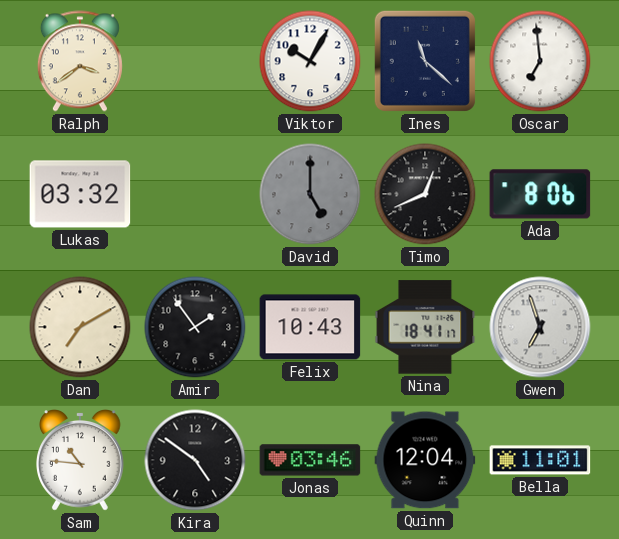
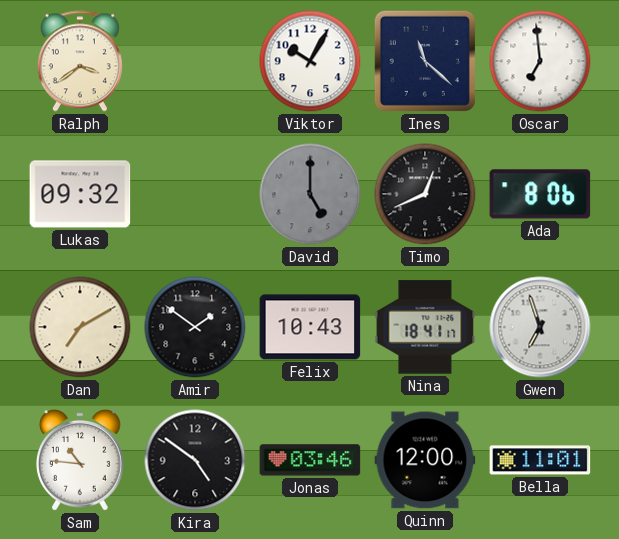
Lukas: 03:32 -> 09:32 (80, 194)
Amir: 1:54 -> 1:51 (195, 327)
Quinn: 12:04 -> 12:00 (425, 460)
